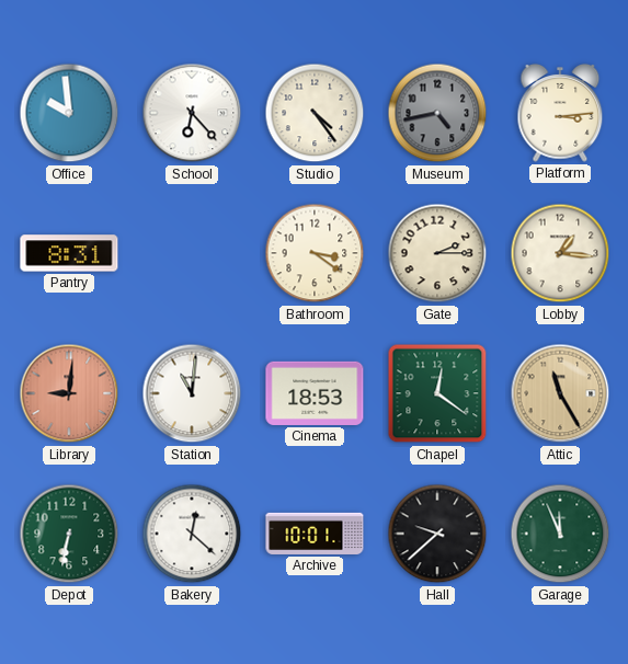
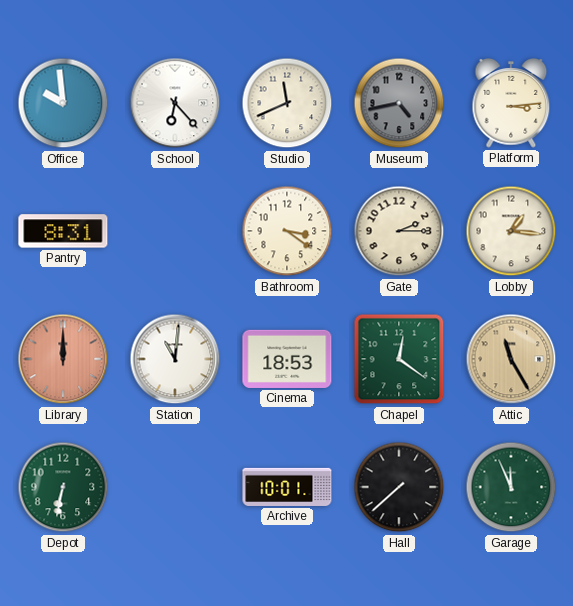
Studio: 4:24 -> 11:41 (287, 103)
Library: 9:01 -> 12:00 (63, 359)
Bakery: 12:22 -> none (192, 534)
Hall: 9:38 -> 7:38 (399, 487)
